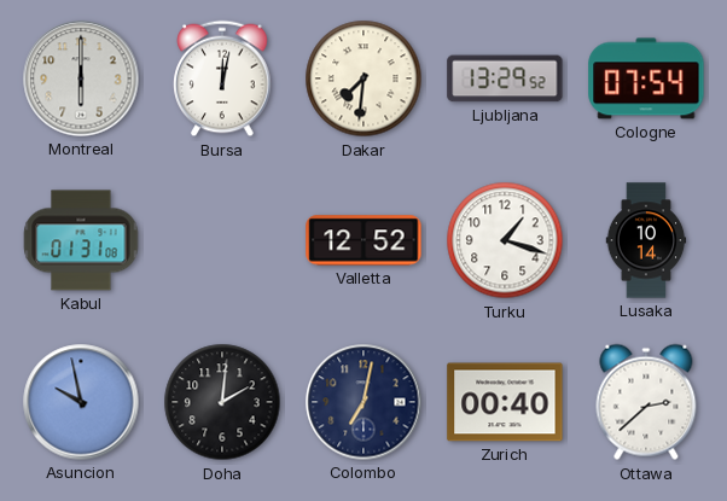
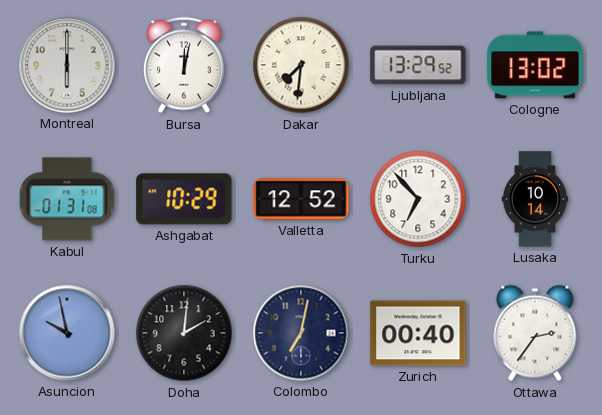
Cologne: 07:54 -> 13:02 (535, 65)
Ashgabat: none -> 10:29 (184, 199)
Turku: 1:18 -> 6:53 (418, 199)
Ottawa: 2:38 -> 2:36 (535, 333)
